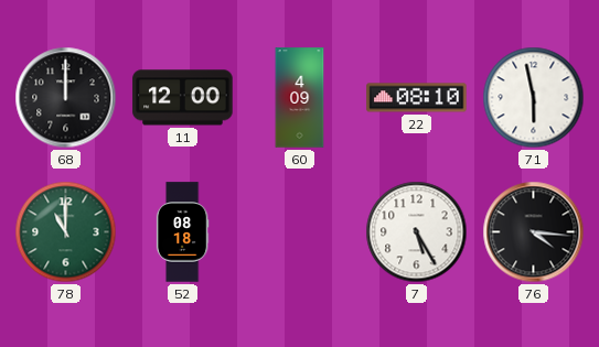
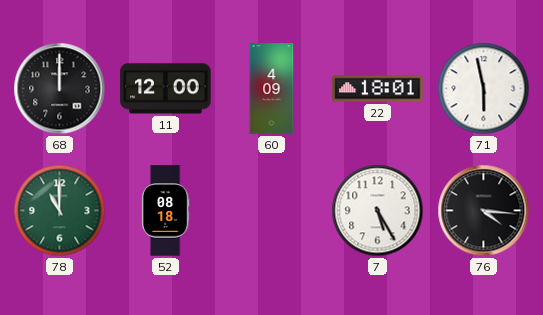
22: 08:10 -> 18:01 (378, 89)
